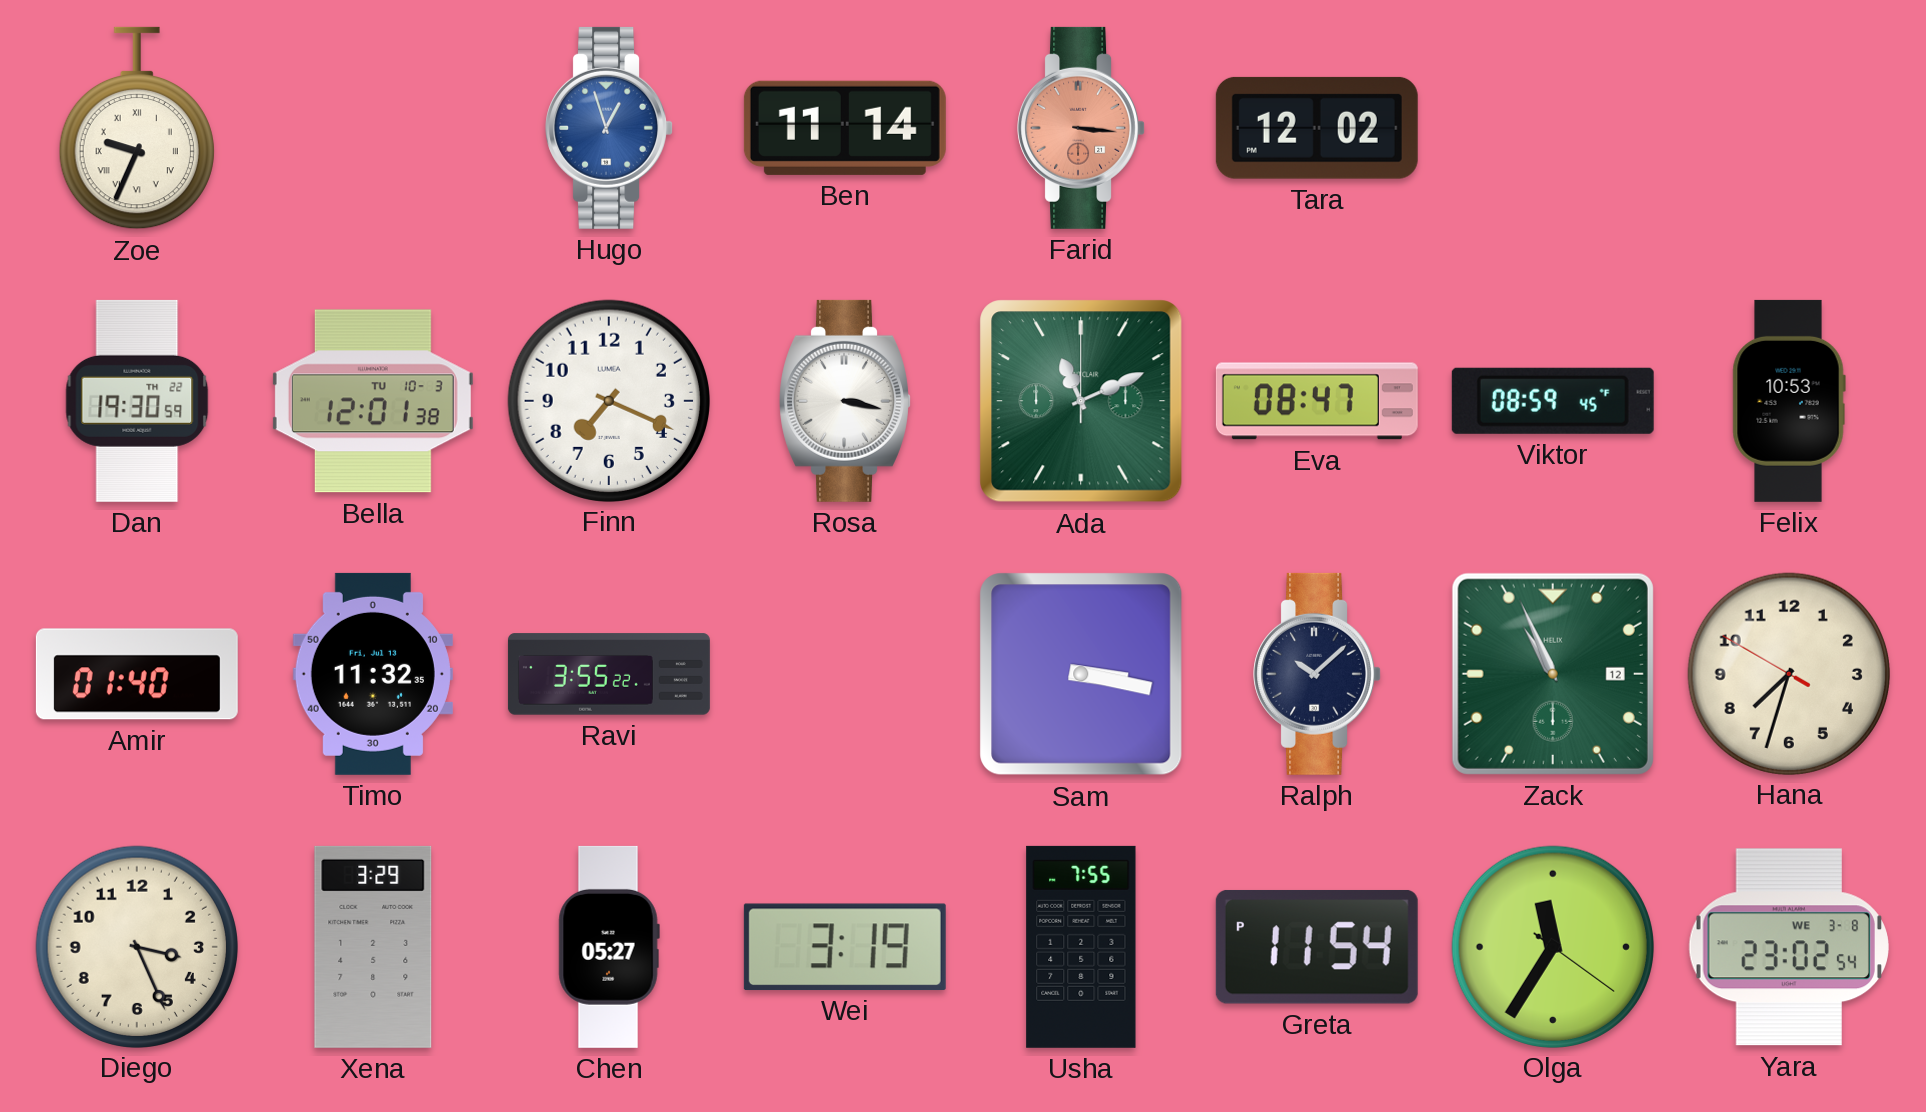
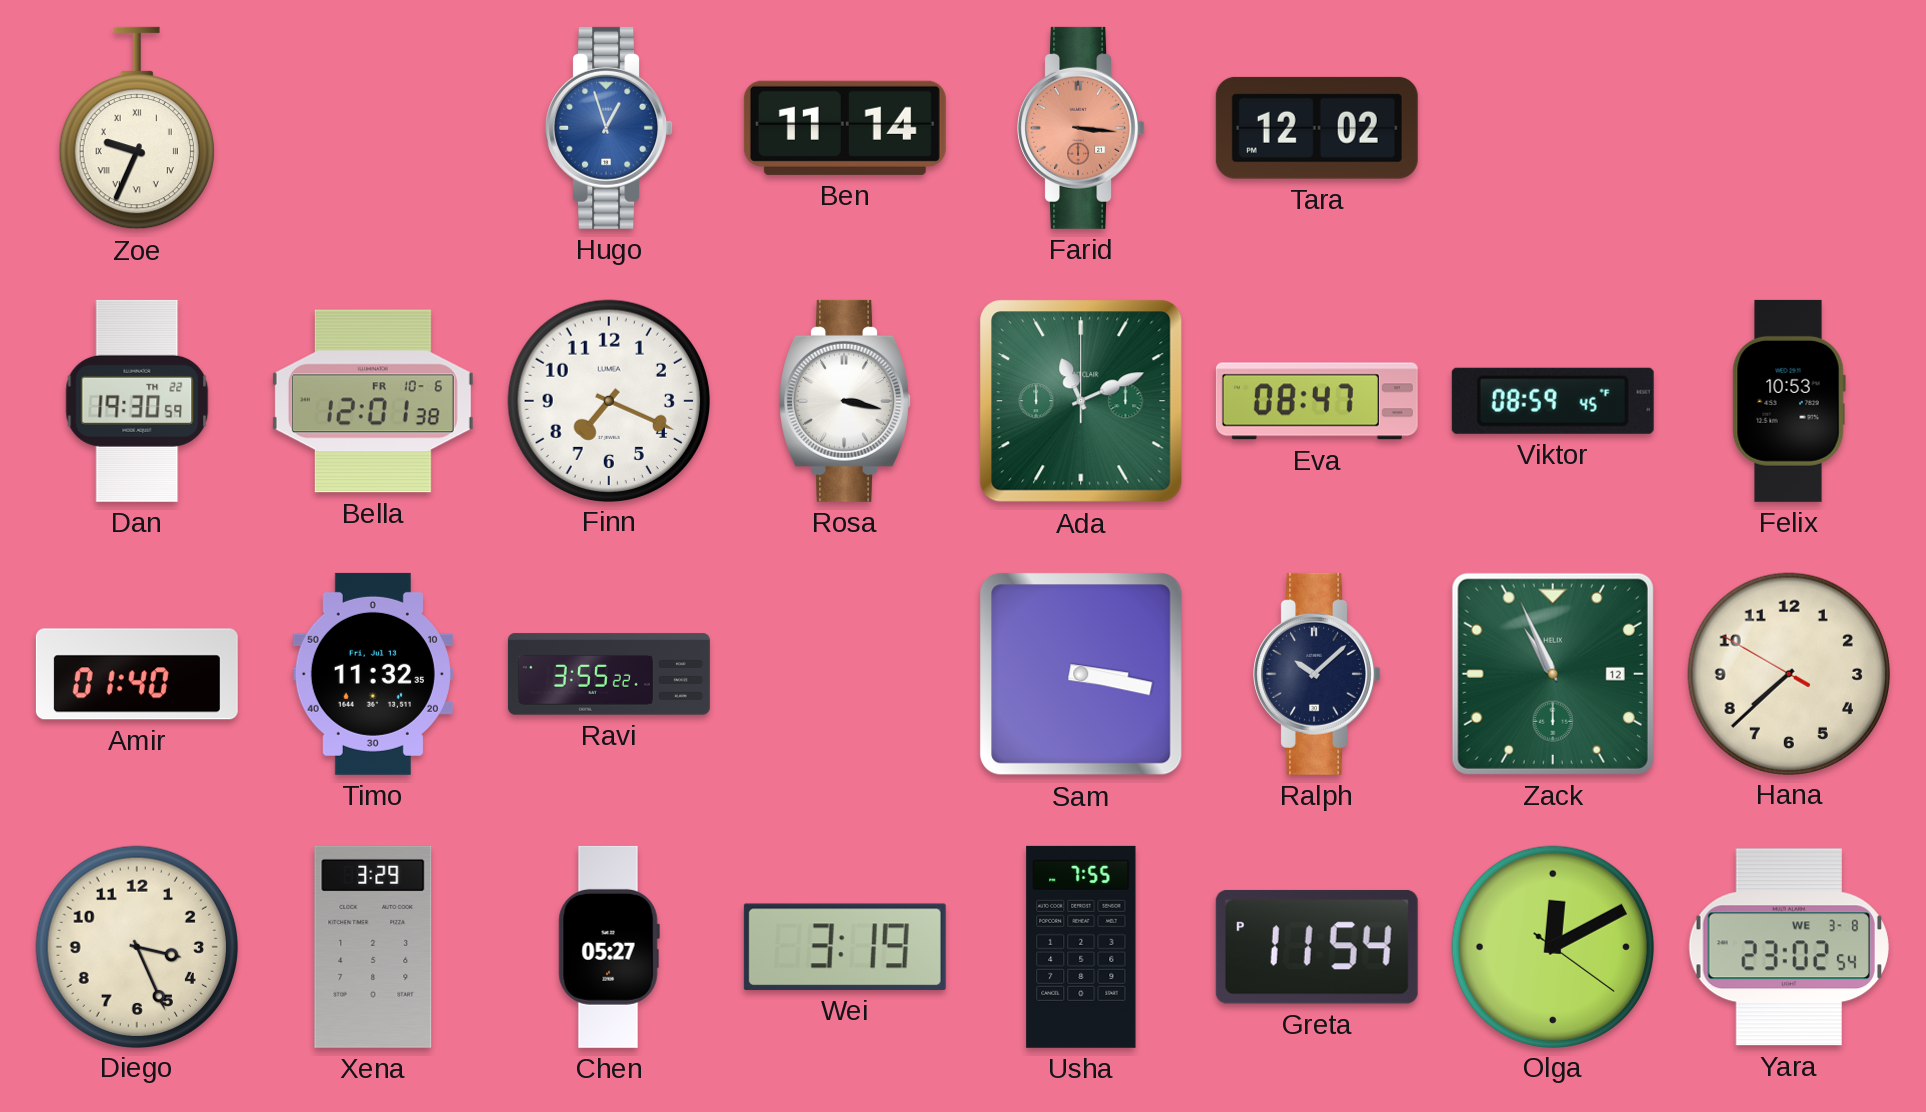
Bella date: TU 10-3 -> FR 10-6 (373, 401)
Hana: 7:32 -> 7:37 (1788, 673)
Olga: 11:35 -> 12:10 (1552, 946)
